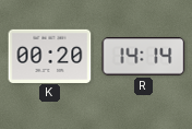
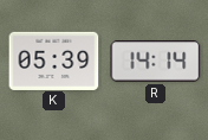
K: 00:20 -> 05:39 (54, 61)
